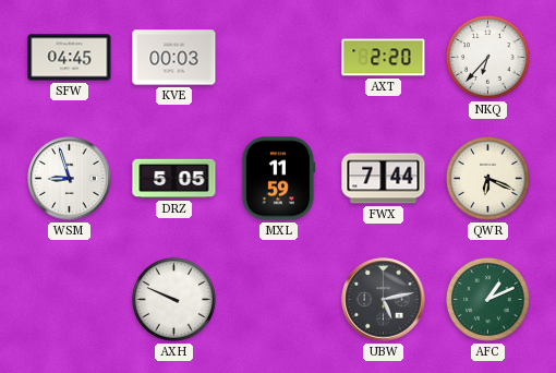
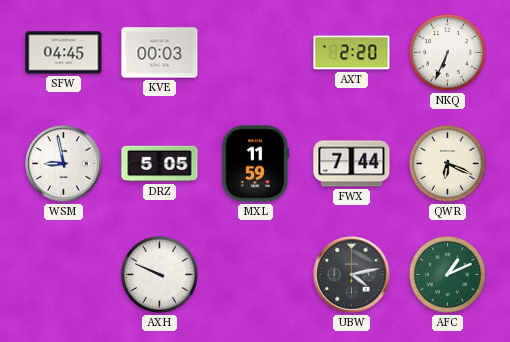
NKQ: 6:37 -> 6:34 (448, 53)
WSM: 8:57 -> 8:58 (64, 164)
UBW: 5:13 -> 4:13 (352, 275)
